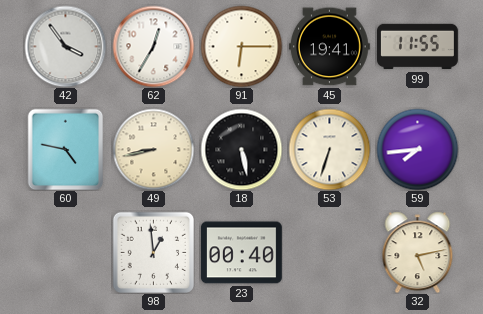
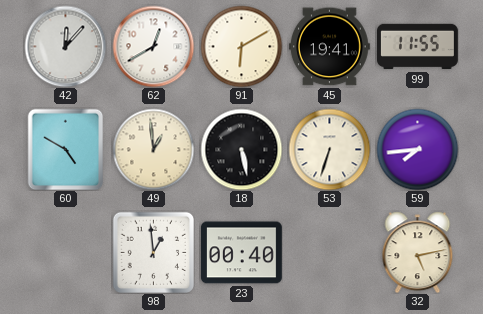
42: 3:54 -> 12:07 (65, 46)
62: 12:35 -> 12:40 (153, 46)
91: 6:15 -> 6:10 (241, 46)
60: 4:47 -> 4:50 (66, 149)
49: 8:43 -> 12:59 (153, 149)
